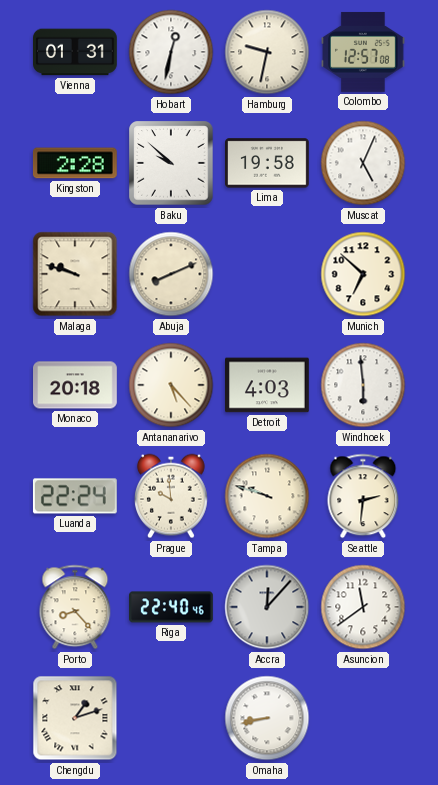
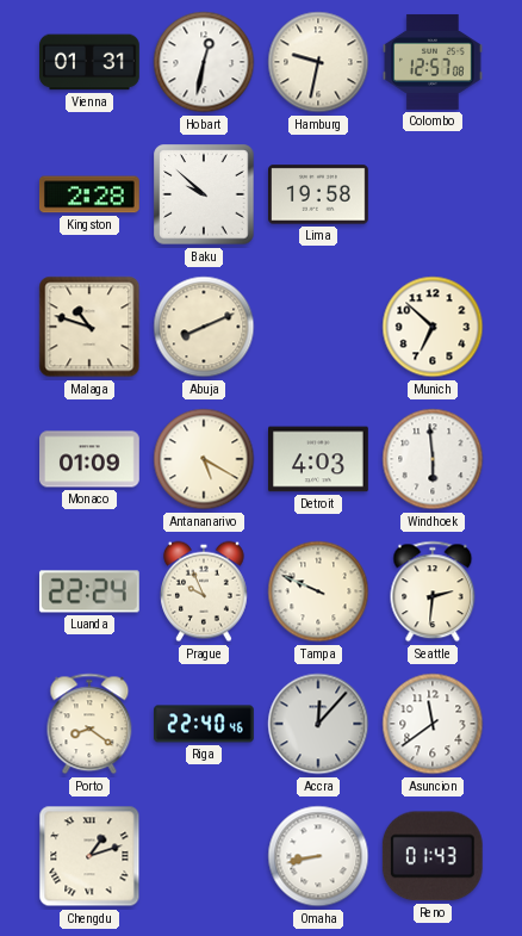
Muscat: 5:04 -> none (363, 163)
Malaga: 9:48 -> 10:48 (89, 327)
Monaco: 20:18 -> 01:09 (91, 459)
Antananarivo: 5:23 -> 5:20 (204, 459)
Prague: 9:59 -> 9:56 (204, 591)
Tampa: 9:48 -> 9:49 (318, 591)
Porto: 8:23 -> 8:21 (89, 724)
Reno: none -> 01:43 (433, 856)
